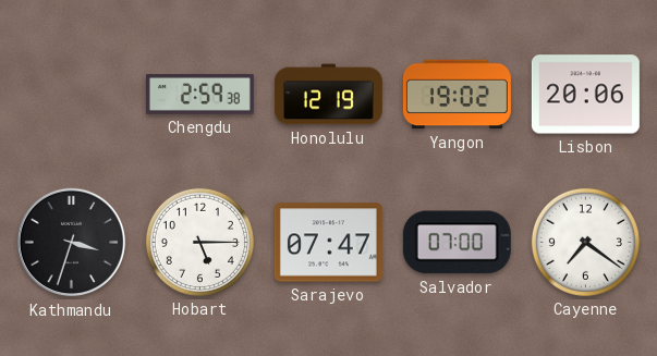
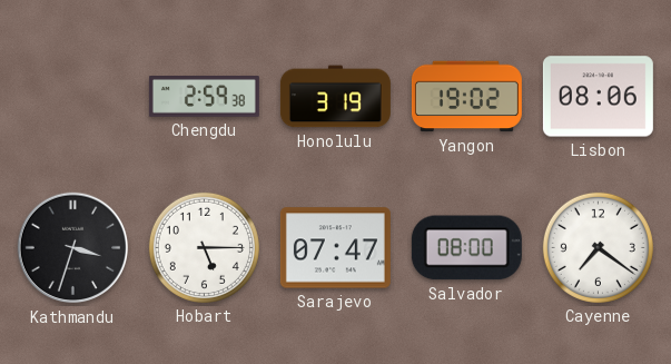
Honolulu: 12:19 -> 3:19 (335, 97)
Lisbon: 20:06 -> 08:06 (598, 97)
Salvador: 07:00 -> 08:00 (466, 248)
